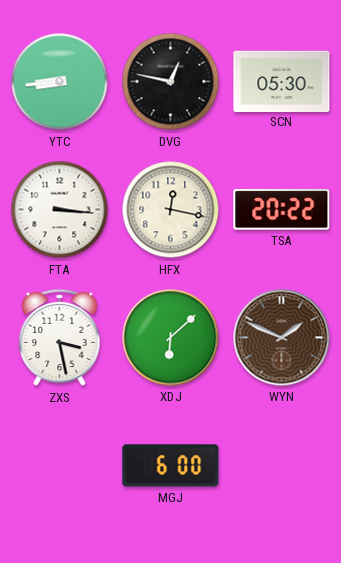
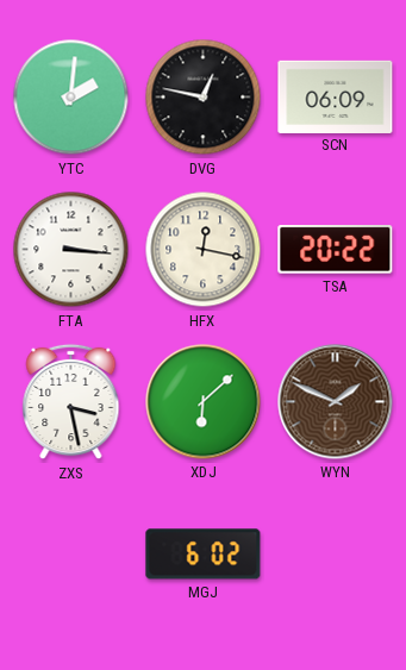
YTC: 8:44 -> 2:01 (71, 98)
SCN: 05:30 -> 06:09 (336, 96)
MGJ: 6:00 -> 6:02 (204, 555)
